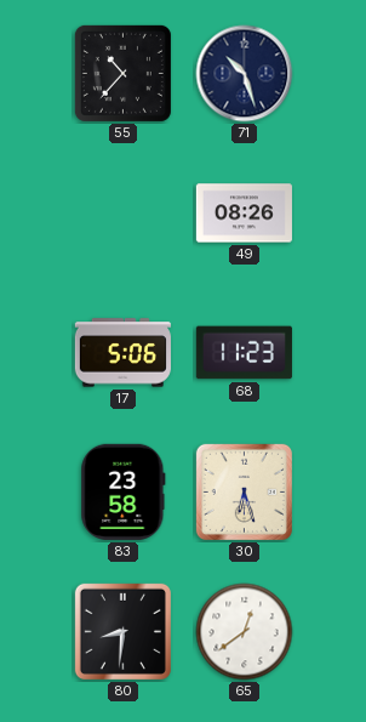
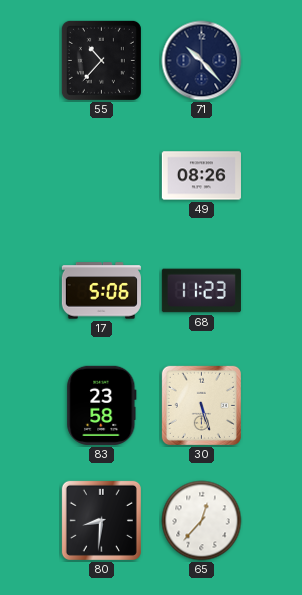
71: 10:27 -> 10:23 (202, 61)
30: 6:27 -> 5:27 (201, 405)
65: 12:39 -> 12:37 (202, 521)
